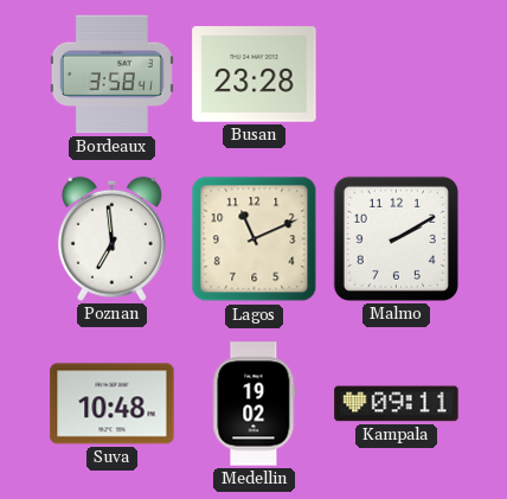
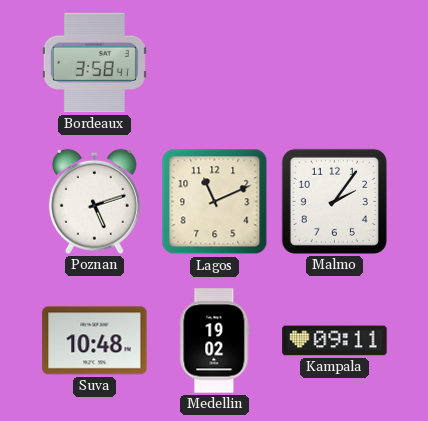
Busan: 23:28 -> none (255, 75)
Poznan: 6:59 -> 5:12 (94, 201)
Malmo: 2:10 -> 2:06 (334, 201)
